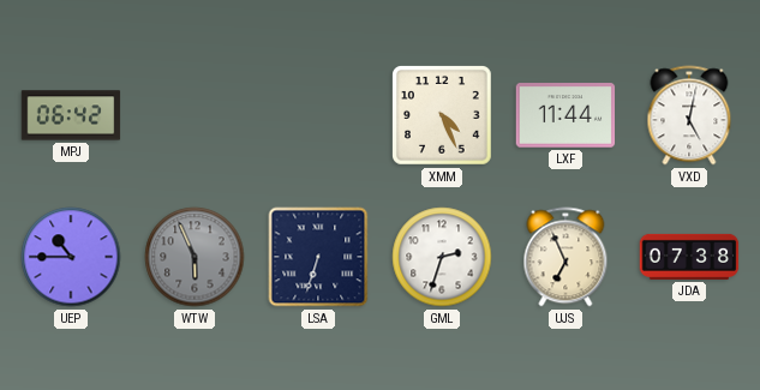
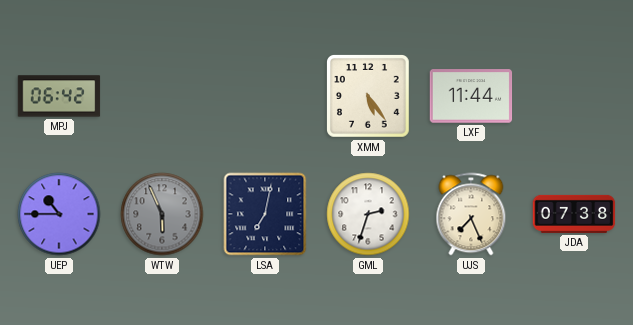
XMM: 4:26 -> 5:24 (369, 97)
VXD: 5:02 -> none (689, 115)
LSA: 6:33 -> 7:02 (265, 214)
UJS: 6:56 -> 7:26 (471, 214)
